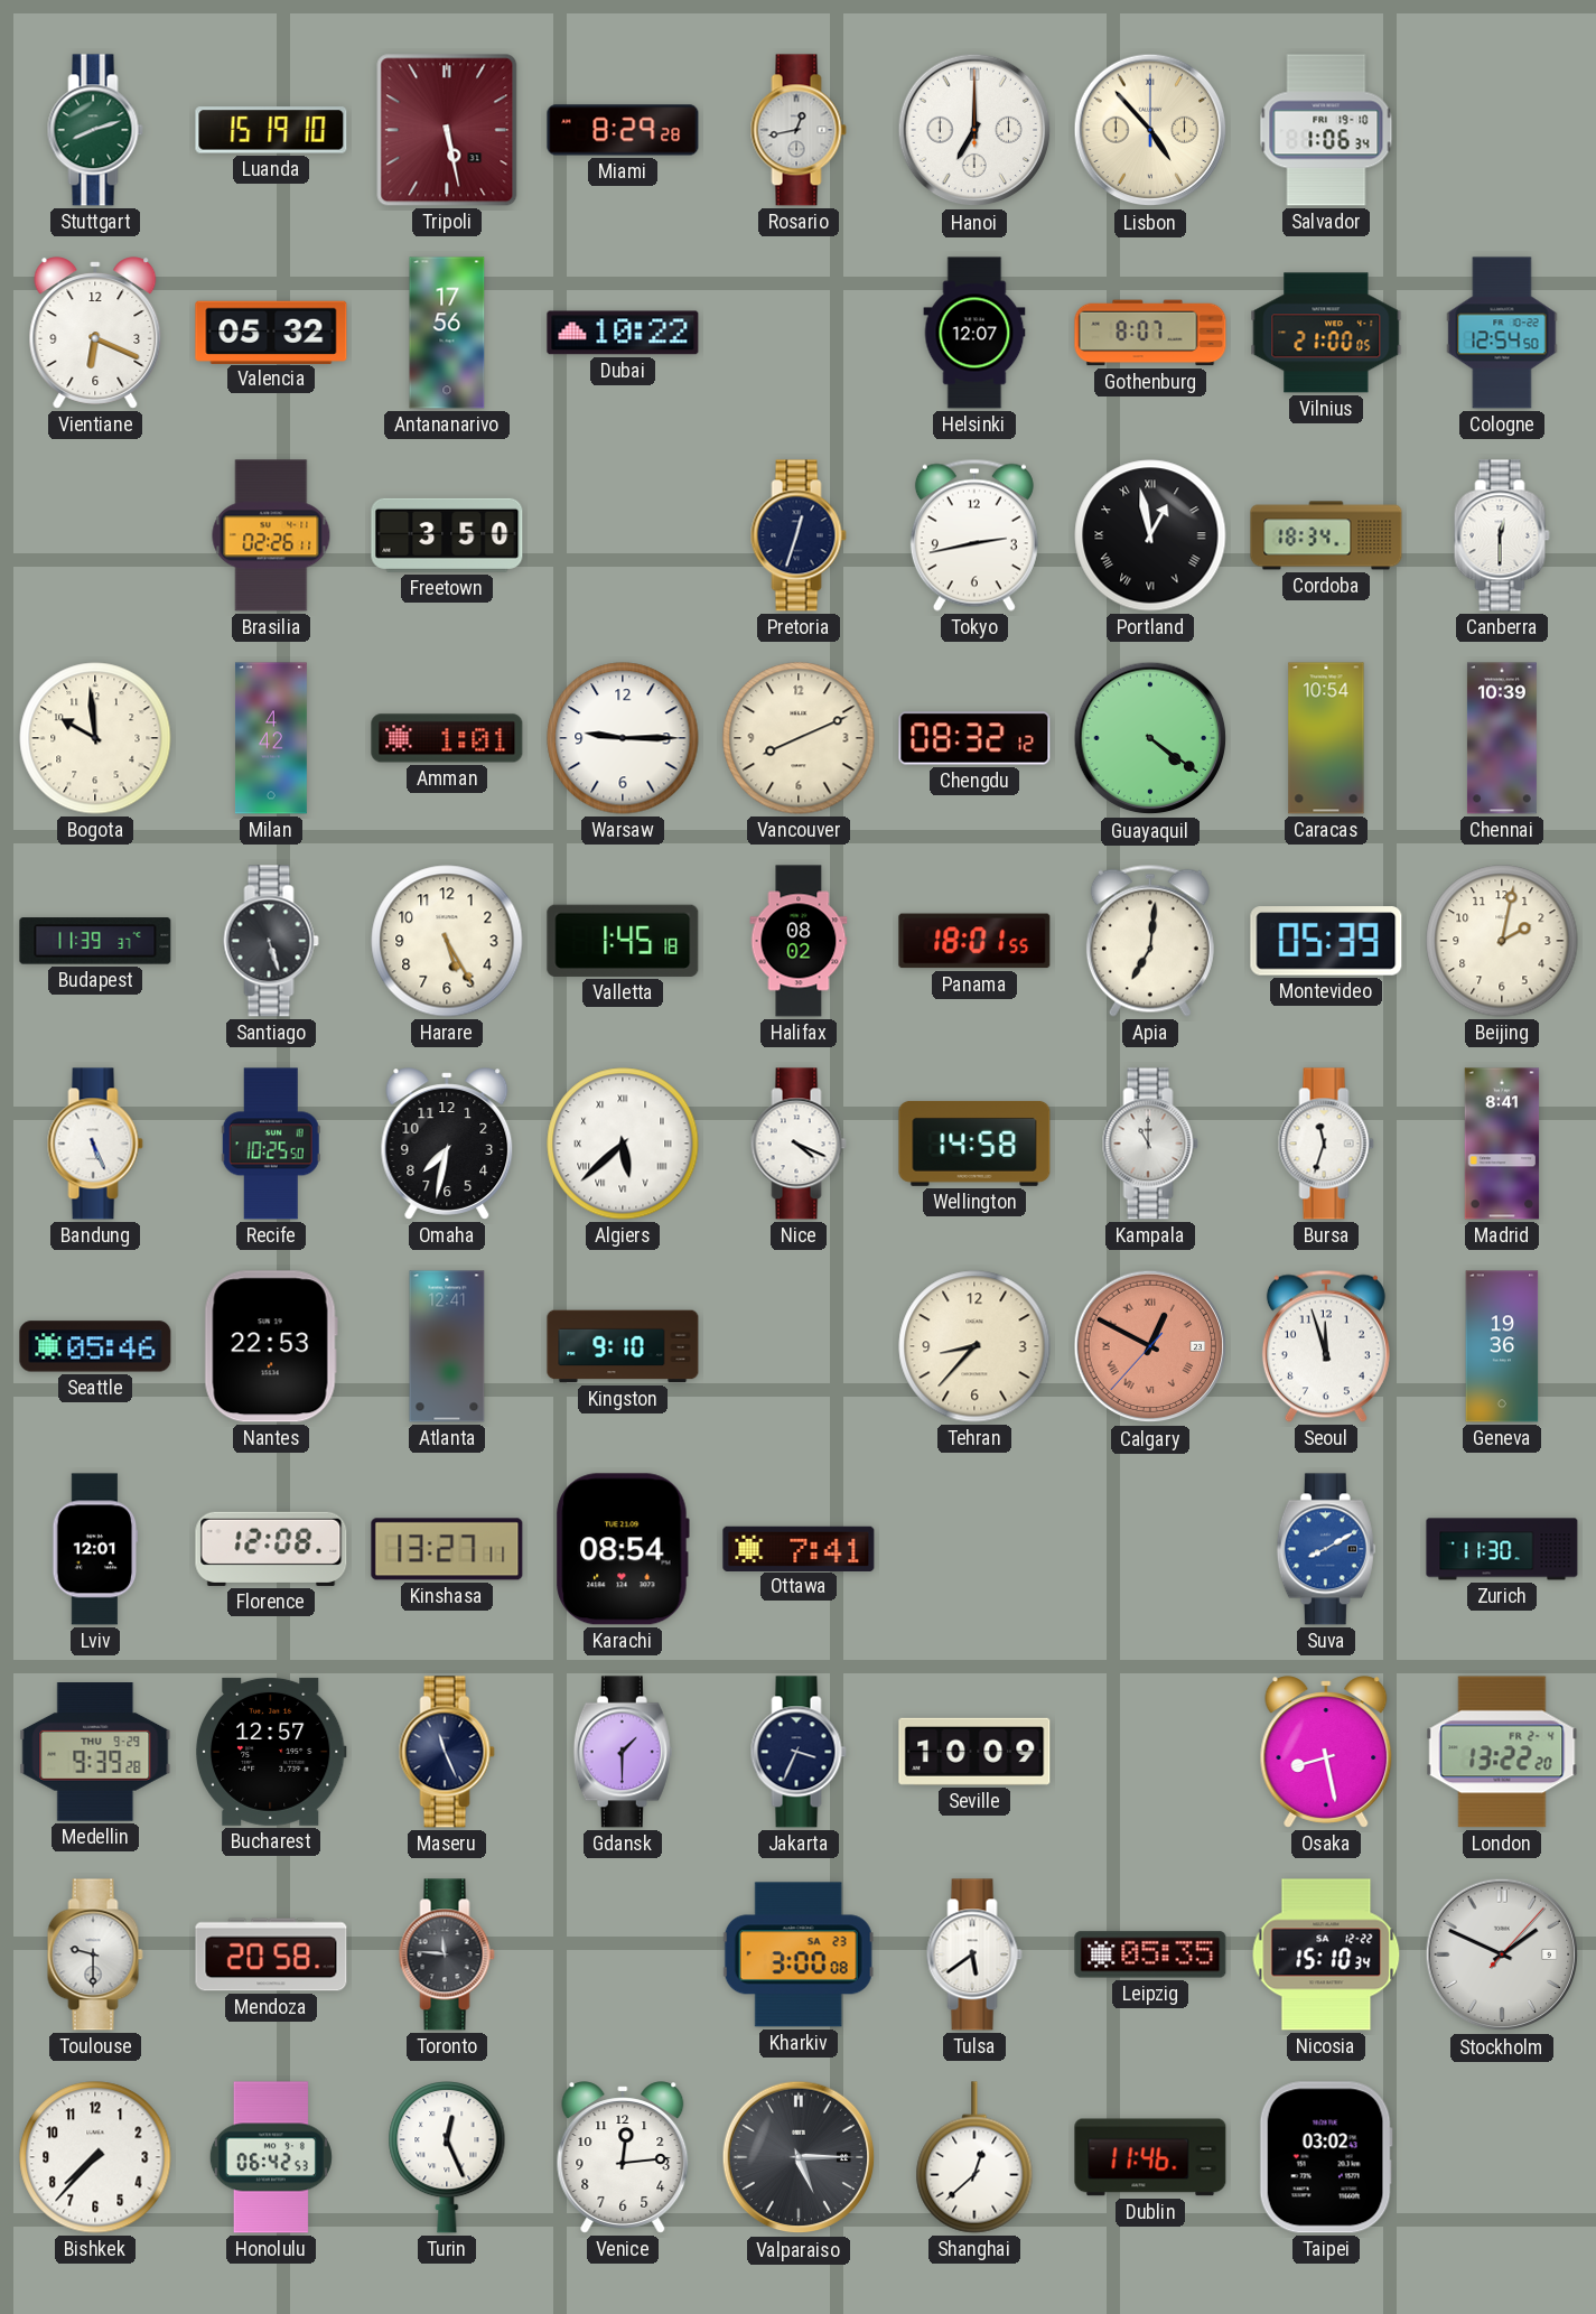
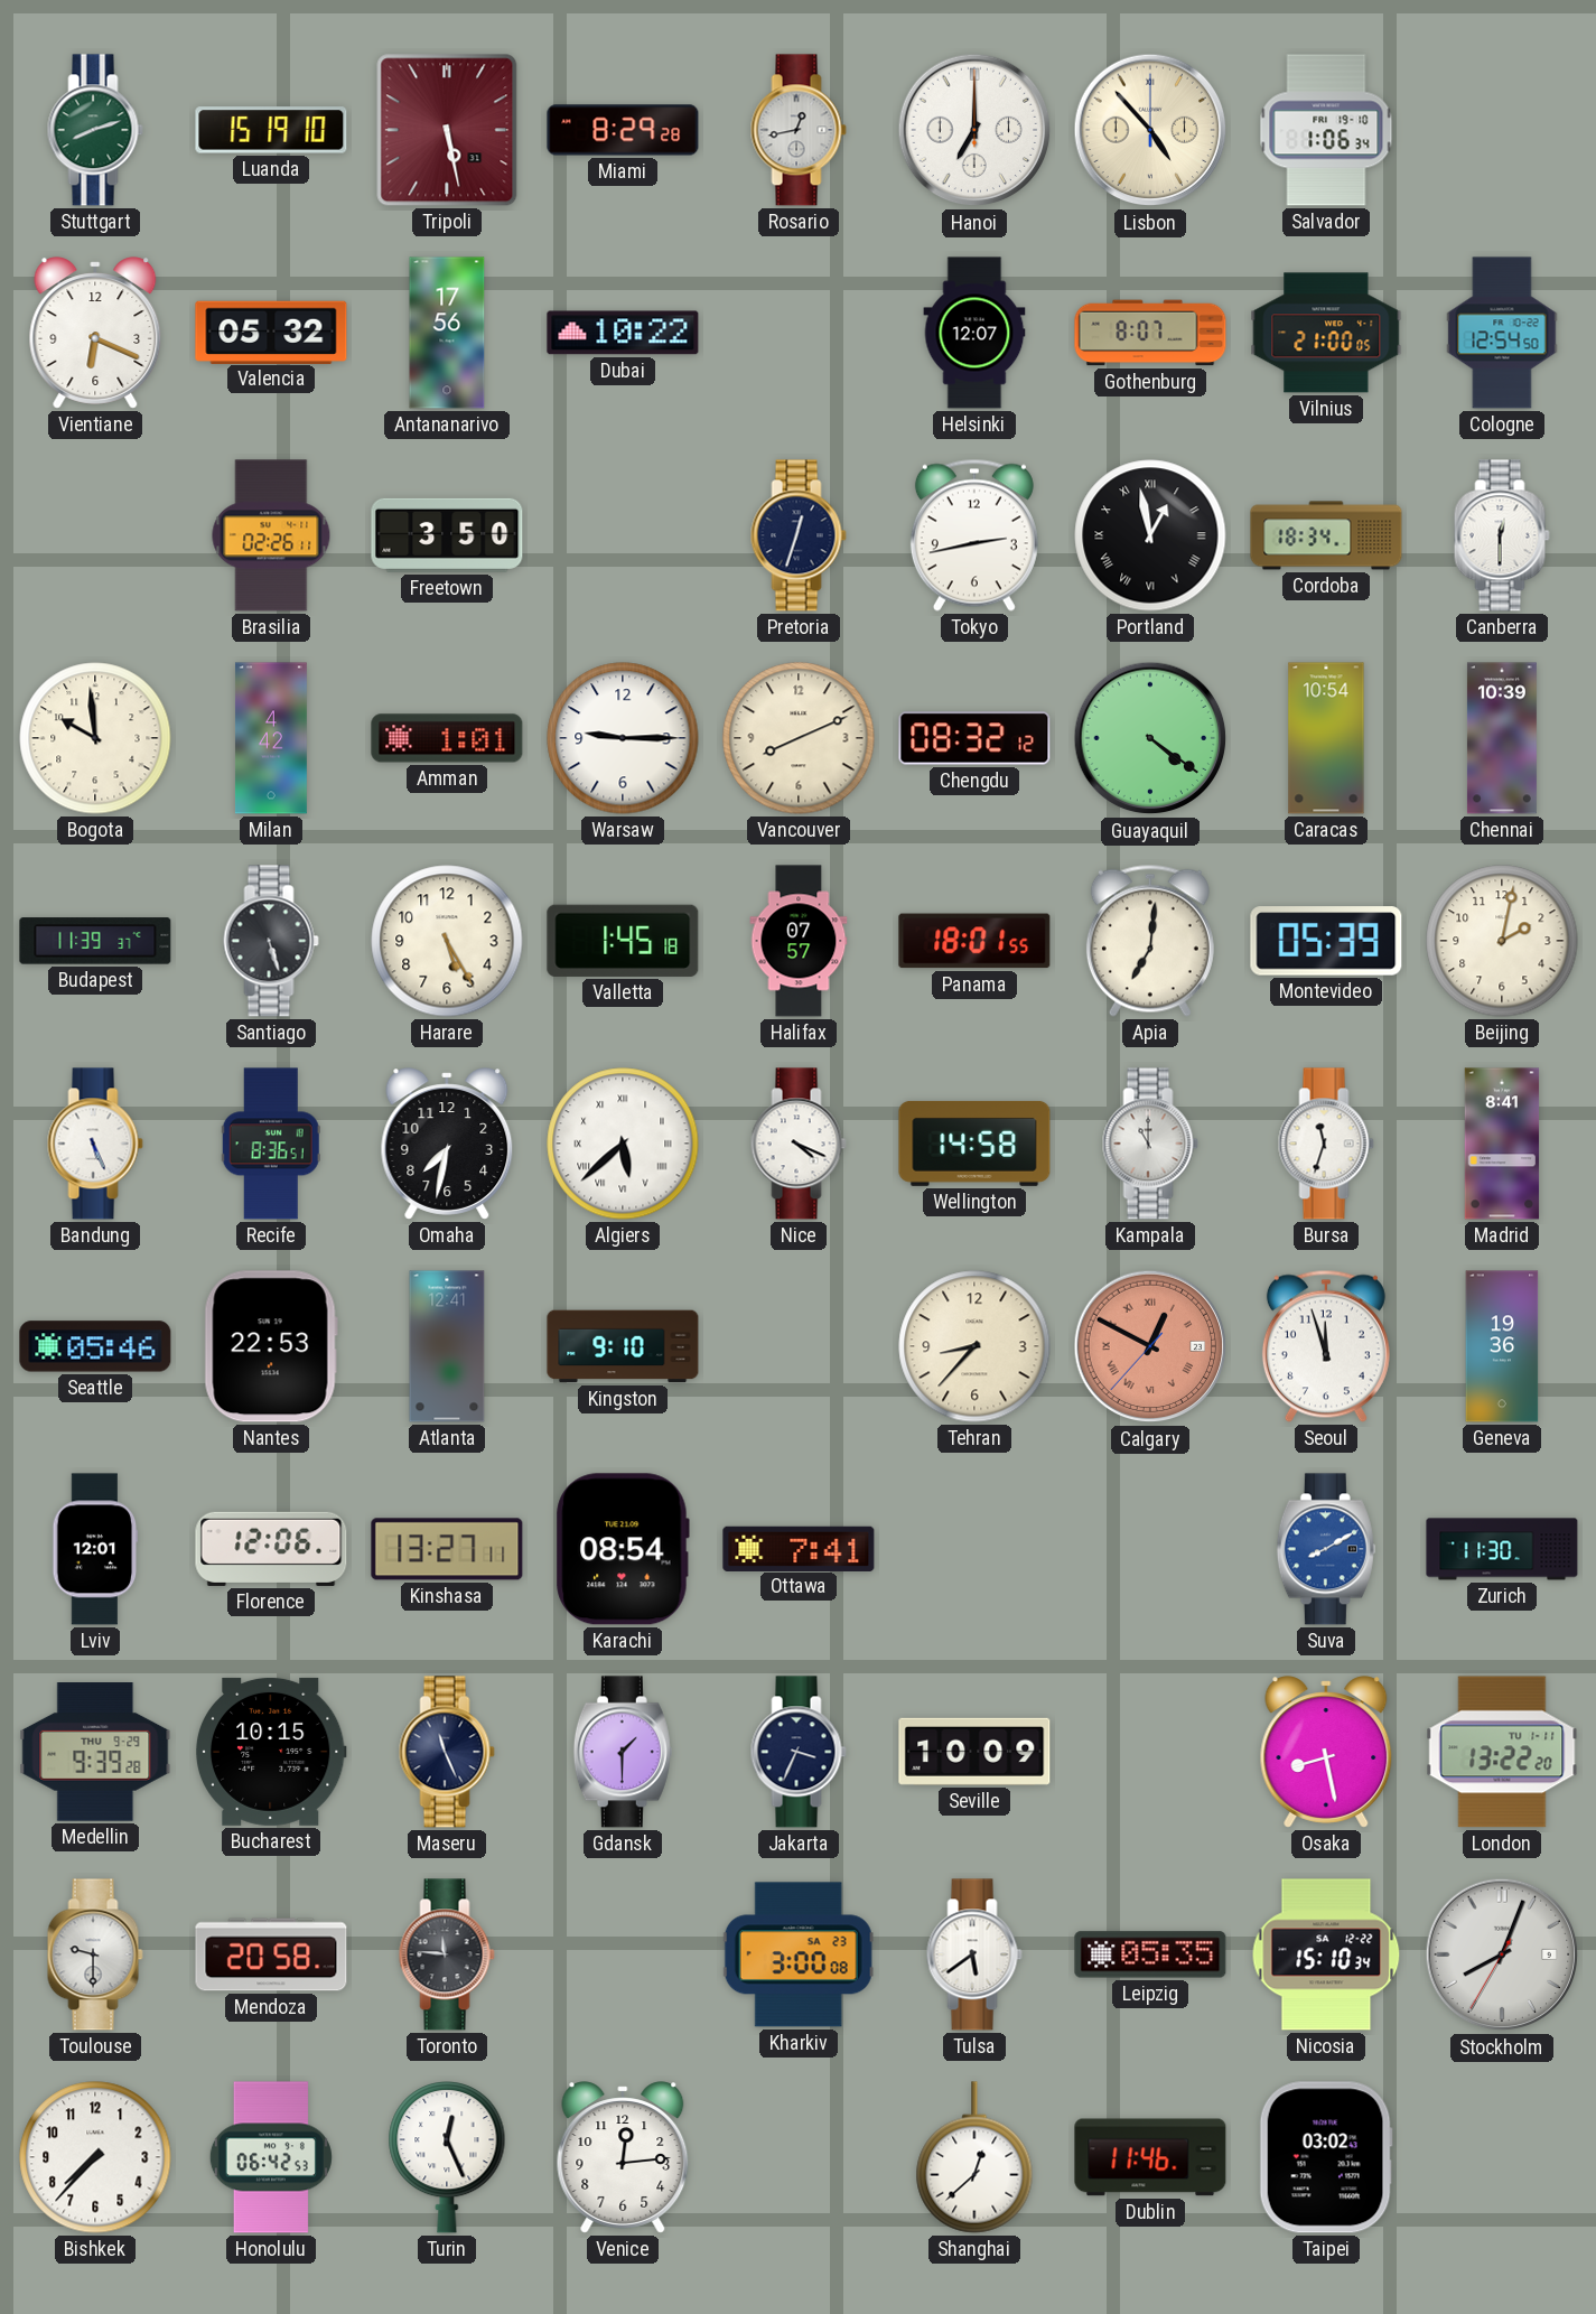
Halifax: 08:02 -> 07:57 (799, 941)
Recife: 10:25 -> 8:36 (271, 1144)
Florence: 12:08 -> 12:06 (271, 1549)
Bucharest: 12:57 -> 10:15 (271, 1752)
London date: FR 2-4 -> TU 1-11 (1502, 1752)
Stockholm: 1:49 -> 8:03 (1502, 1954)
Valparaiso: 5:15 -> none (799, 2157)
